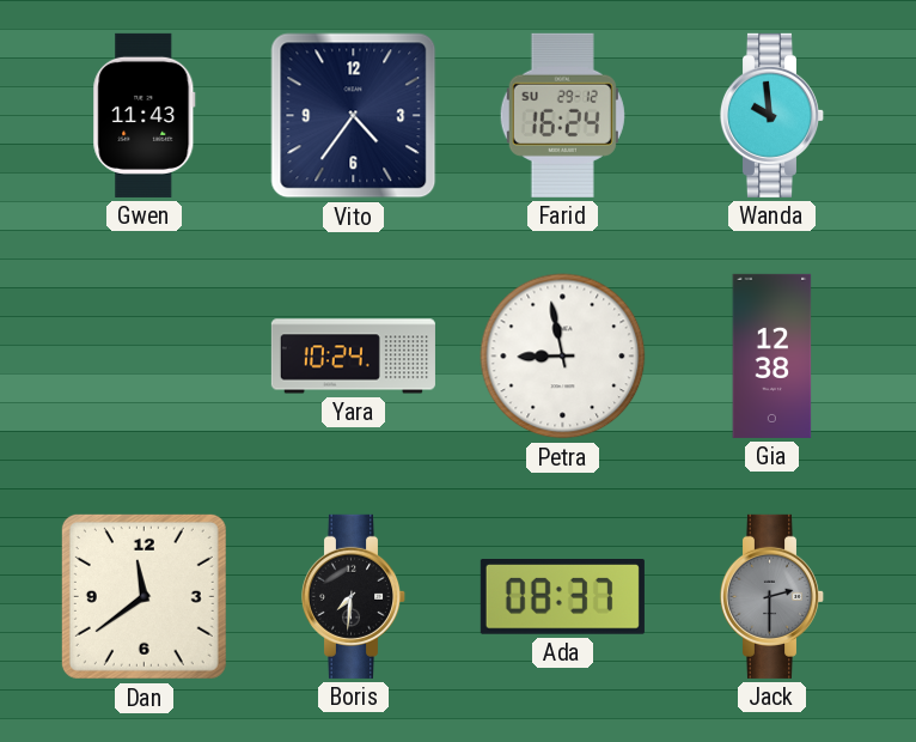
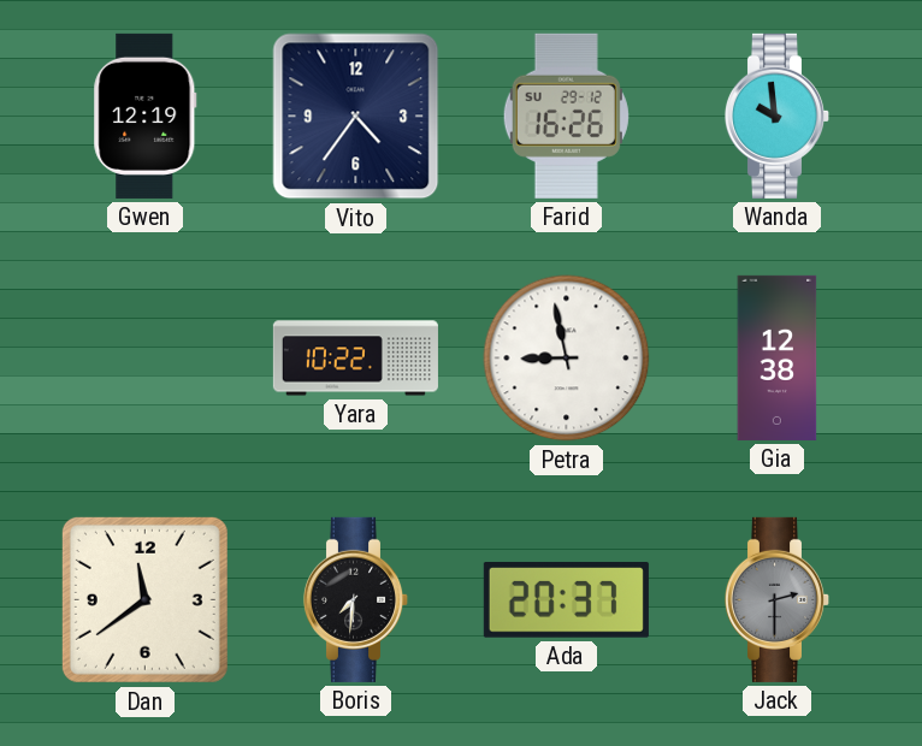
Gwen: 11:43 -> 12:19 (146, 116)
Farid: 16:24 -> 16:26 (566, 116)
Yara: 10:24 -> 10:22 (355, 359)
Ada: 08:37 -> 20:37 (566, 600)
